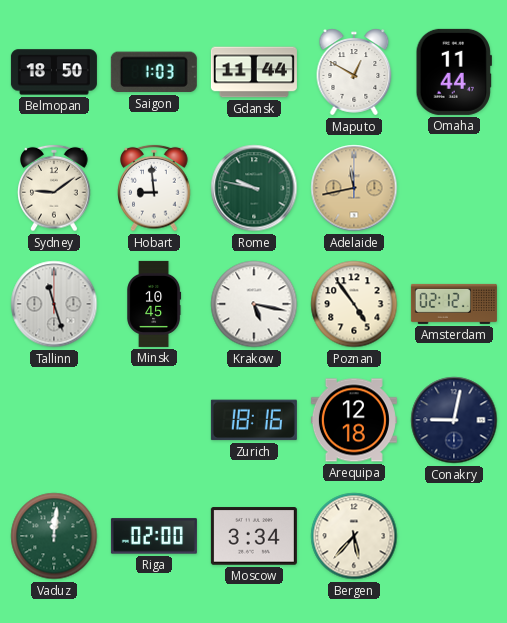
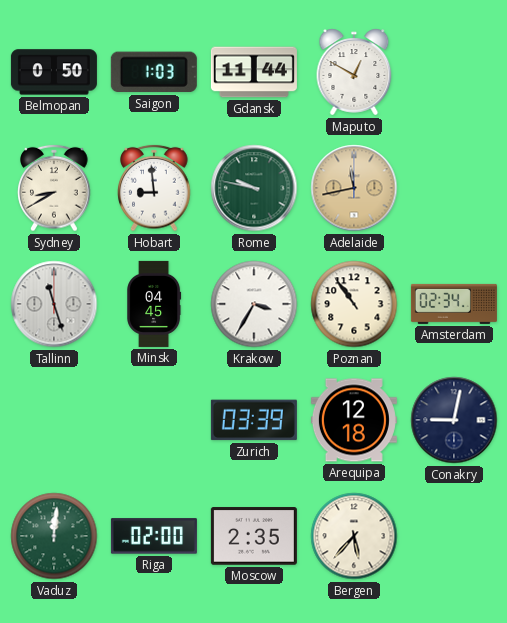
Belmopan: 18:50 -> 0:50 (54, 72)
Omaha: 11:44 -> none (454, 72)
Sydney: 9:09 -> 8:40 (54, 188)
Minsk: 10:45 -> 04:45 (154, 304)
Krakow: 5:17 -> 3:35 (254, 304)
Poznan: 4:54 -> 10:54 (354, 304)
Amsterdam: 02:12 -> 02:34 (454, 304)
Zurich: 18:16 -> 03:39 (254, 420)
Moscow: 3:34 -> 2:35 (254, 536)
